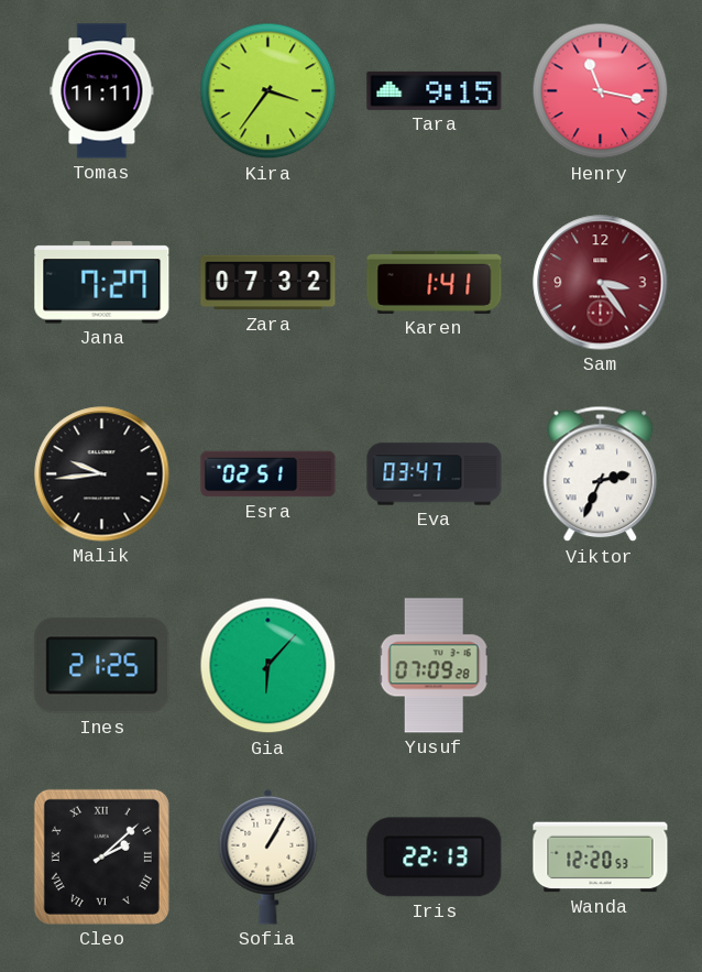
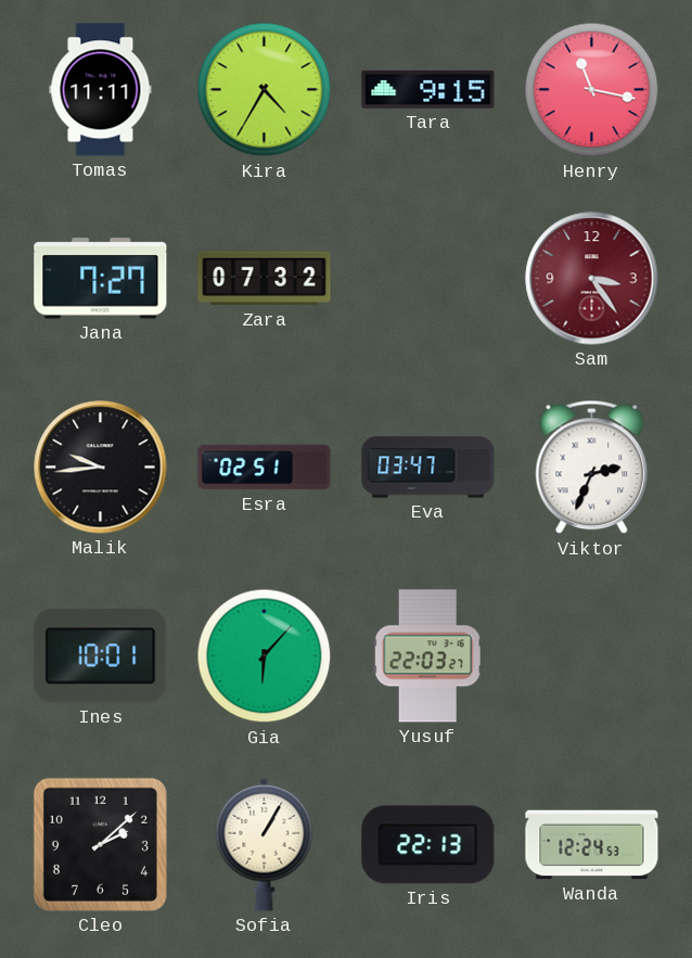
Kira: 3:36 -> 4:35 (265, 90)
Karen: 1:41 -> none (435, 282)
Ines: 21:25 -> 10:01 (101, 656)
Yusuf: 07:09 -> 22:03 (427, 656)
Cleo numerals: Roman -> Arabic (100, 844)
Wanda: 12:20 -> 12:24 (592, 845)
